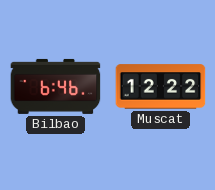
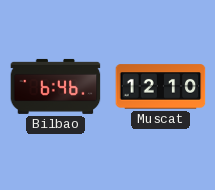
Muscat: 12:22 -> 12:10 (161, 87)
